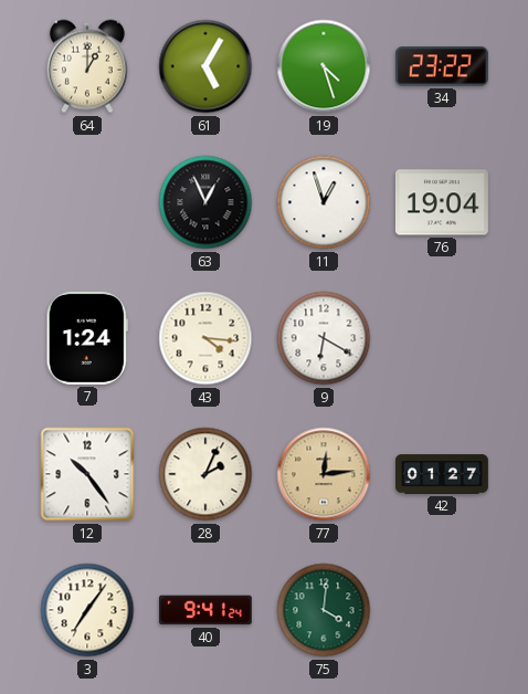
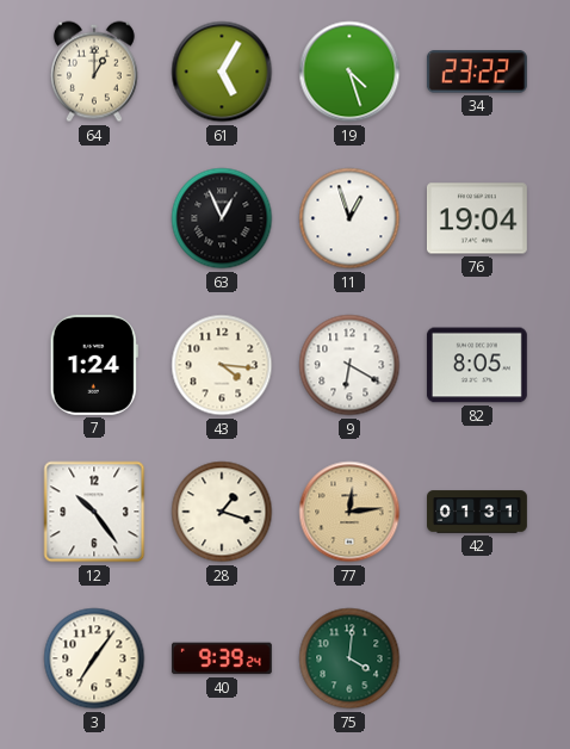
82: none -> 8:05 (477, 365)
28: 2:04 -> 1:18 (222, 512)
42: 01:27 -> 01:31 (478, 512)
40: 9:41 -> 9:39 (222, 658)
